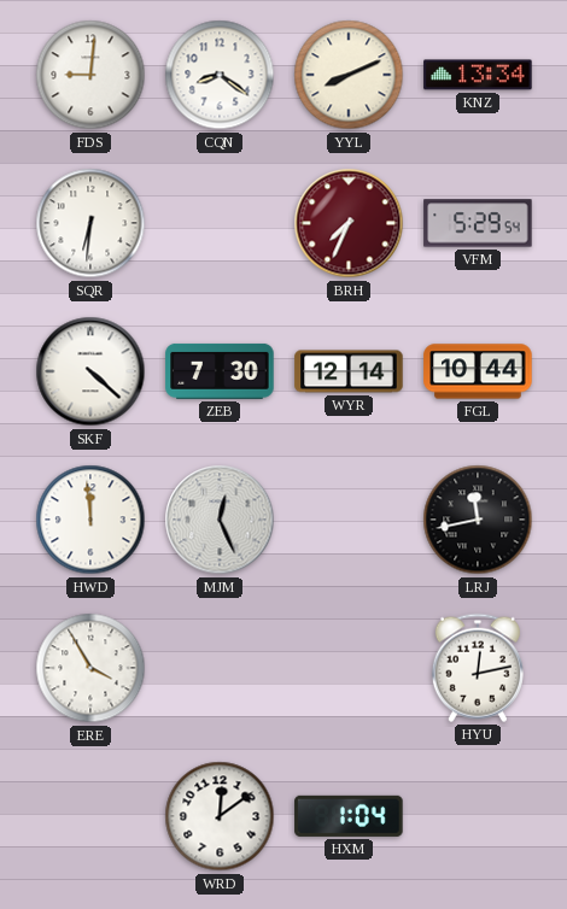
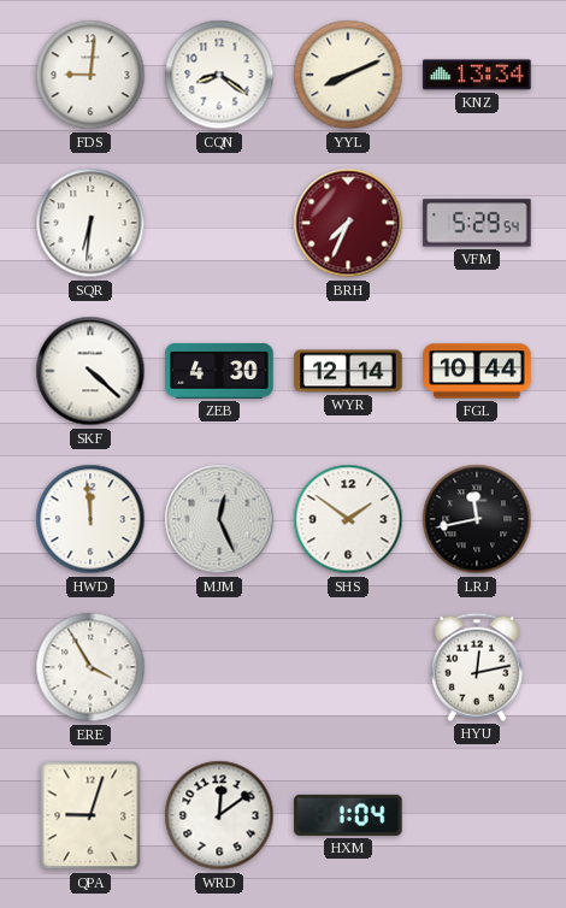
ZEB: 7:30 -> 4:30 (219, 371)
SHS: none -> 1:51 (348, 519)
QPA: none -> 9:03 (90, 815)
